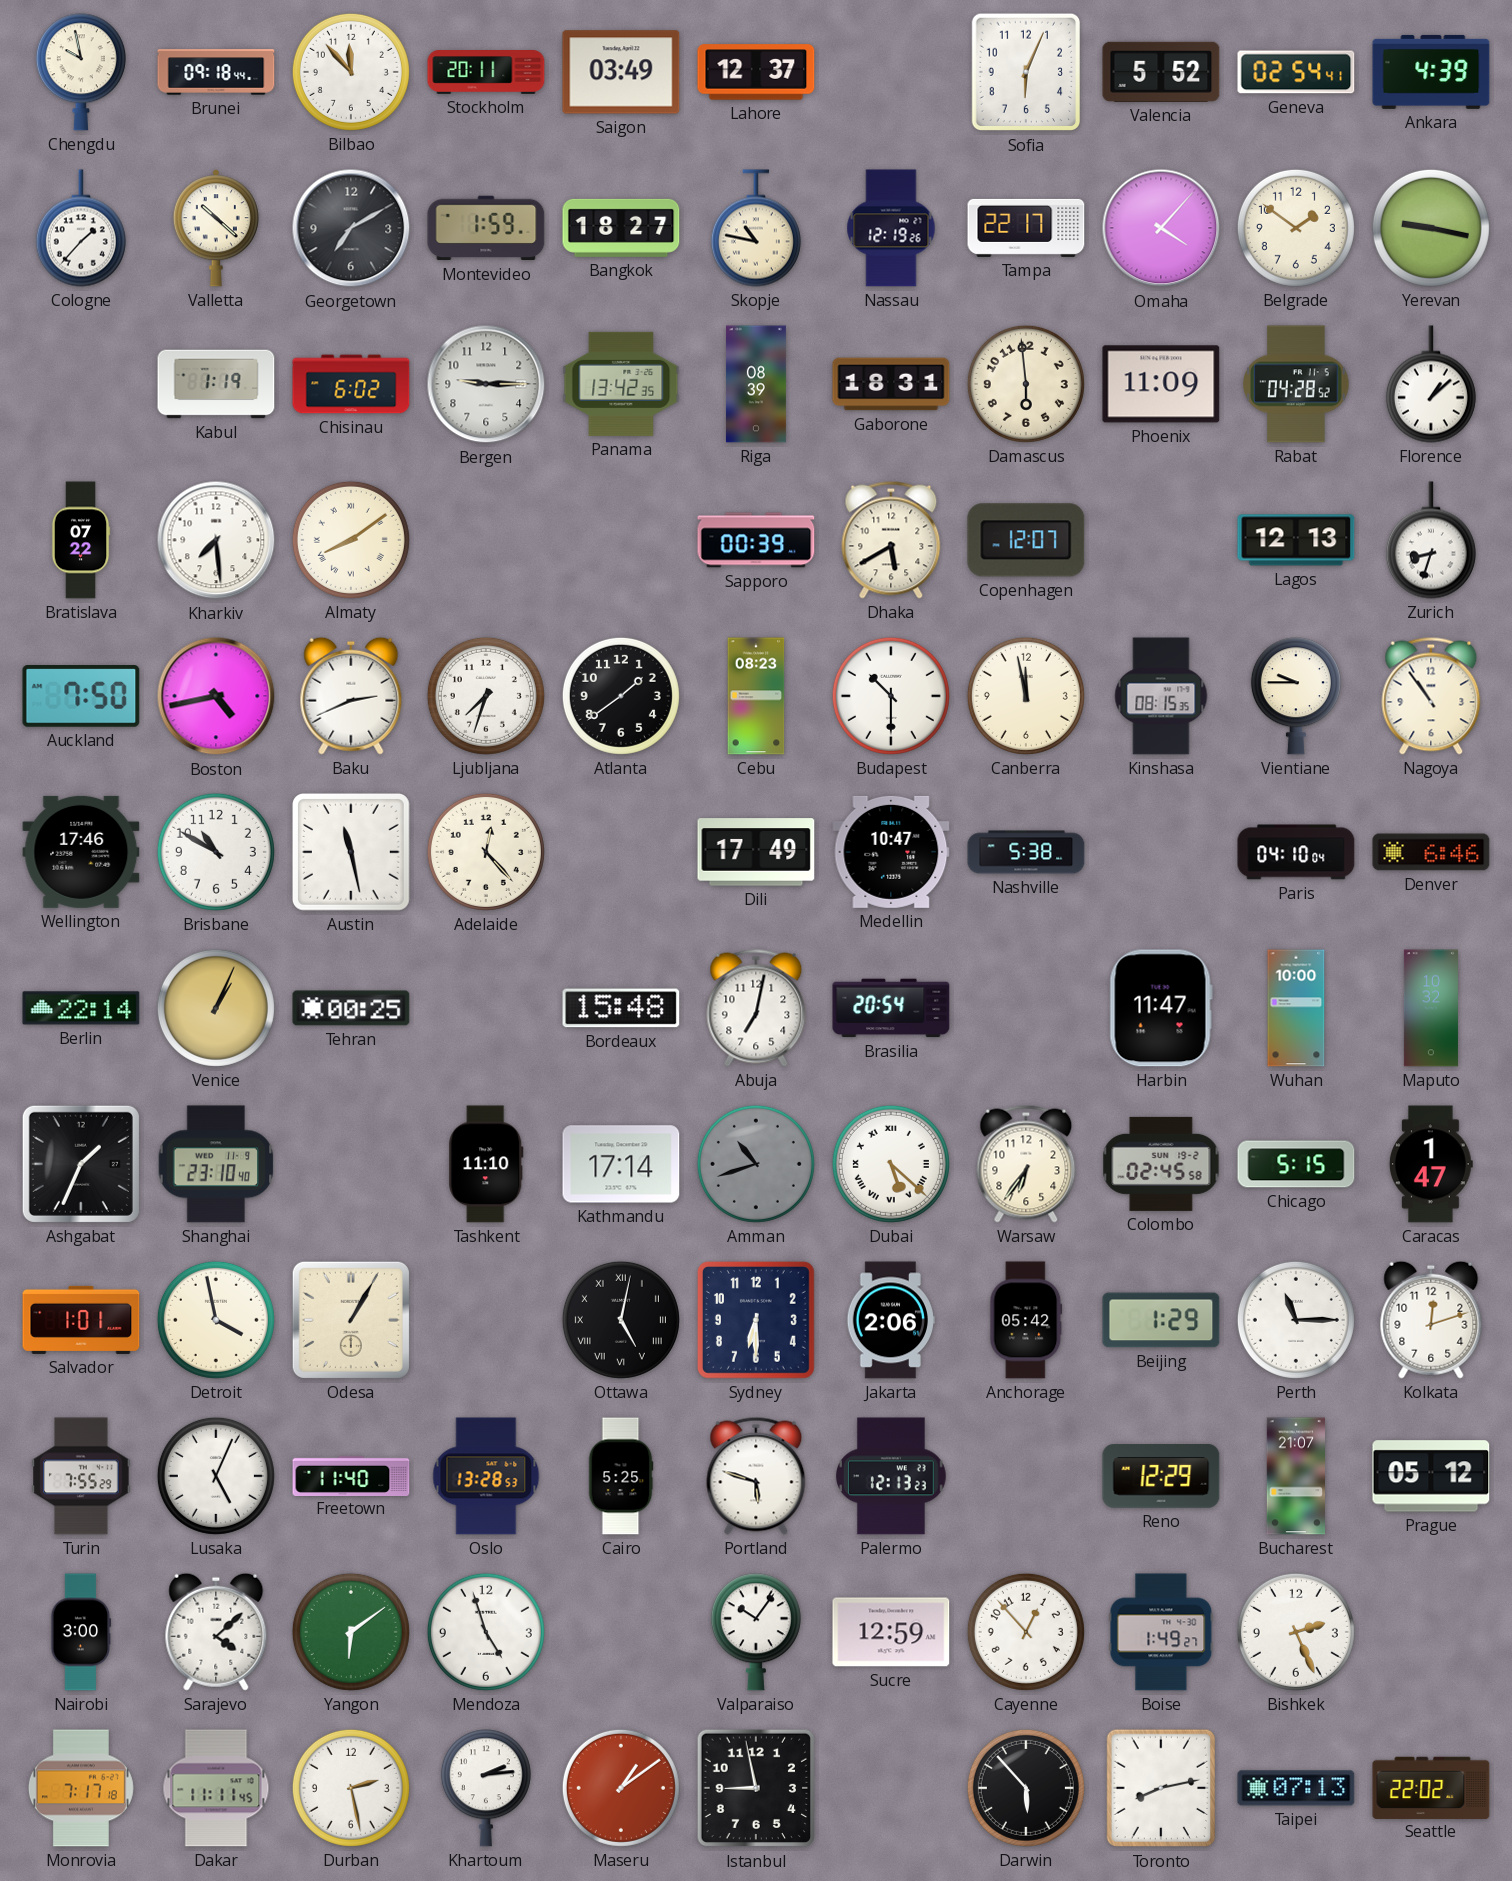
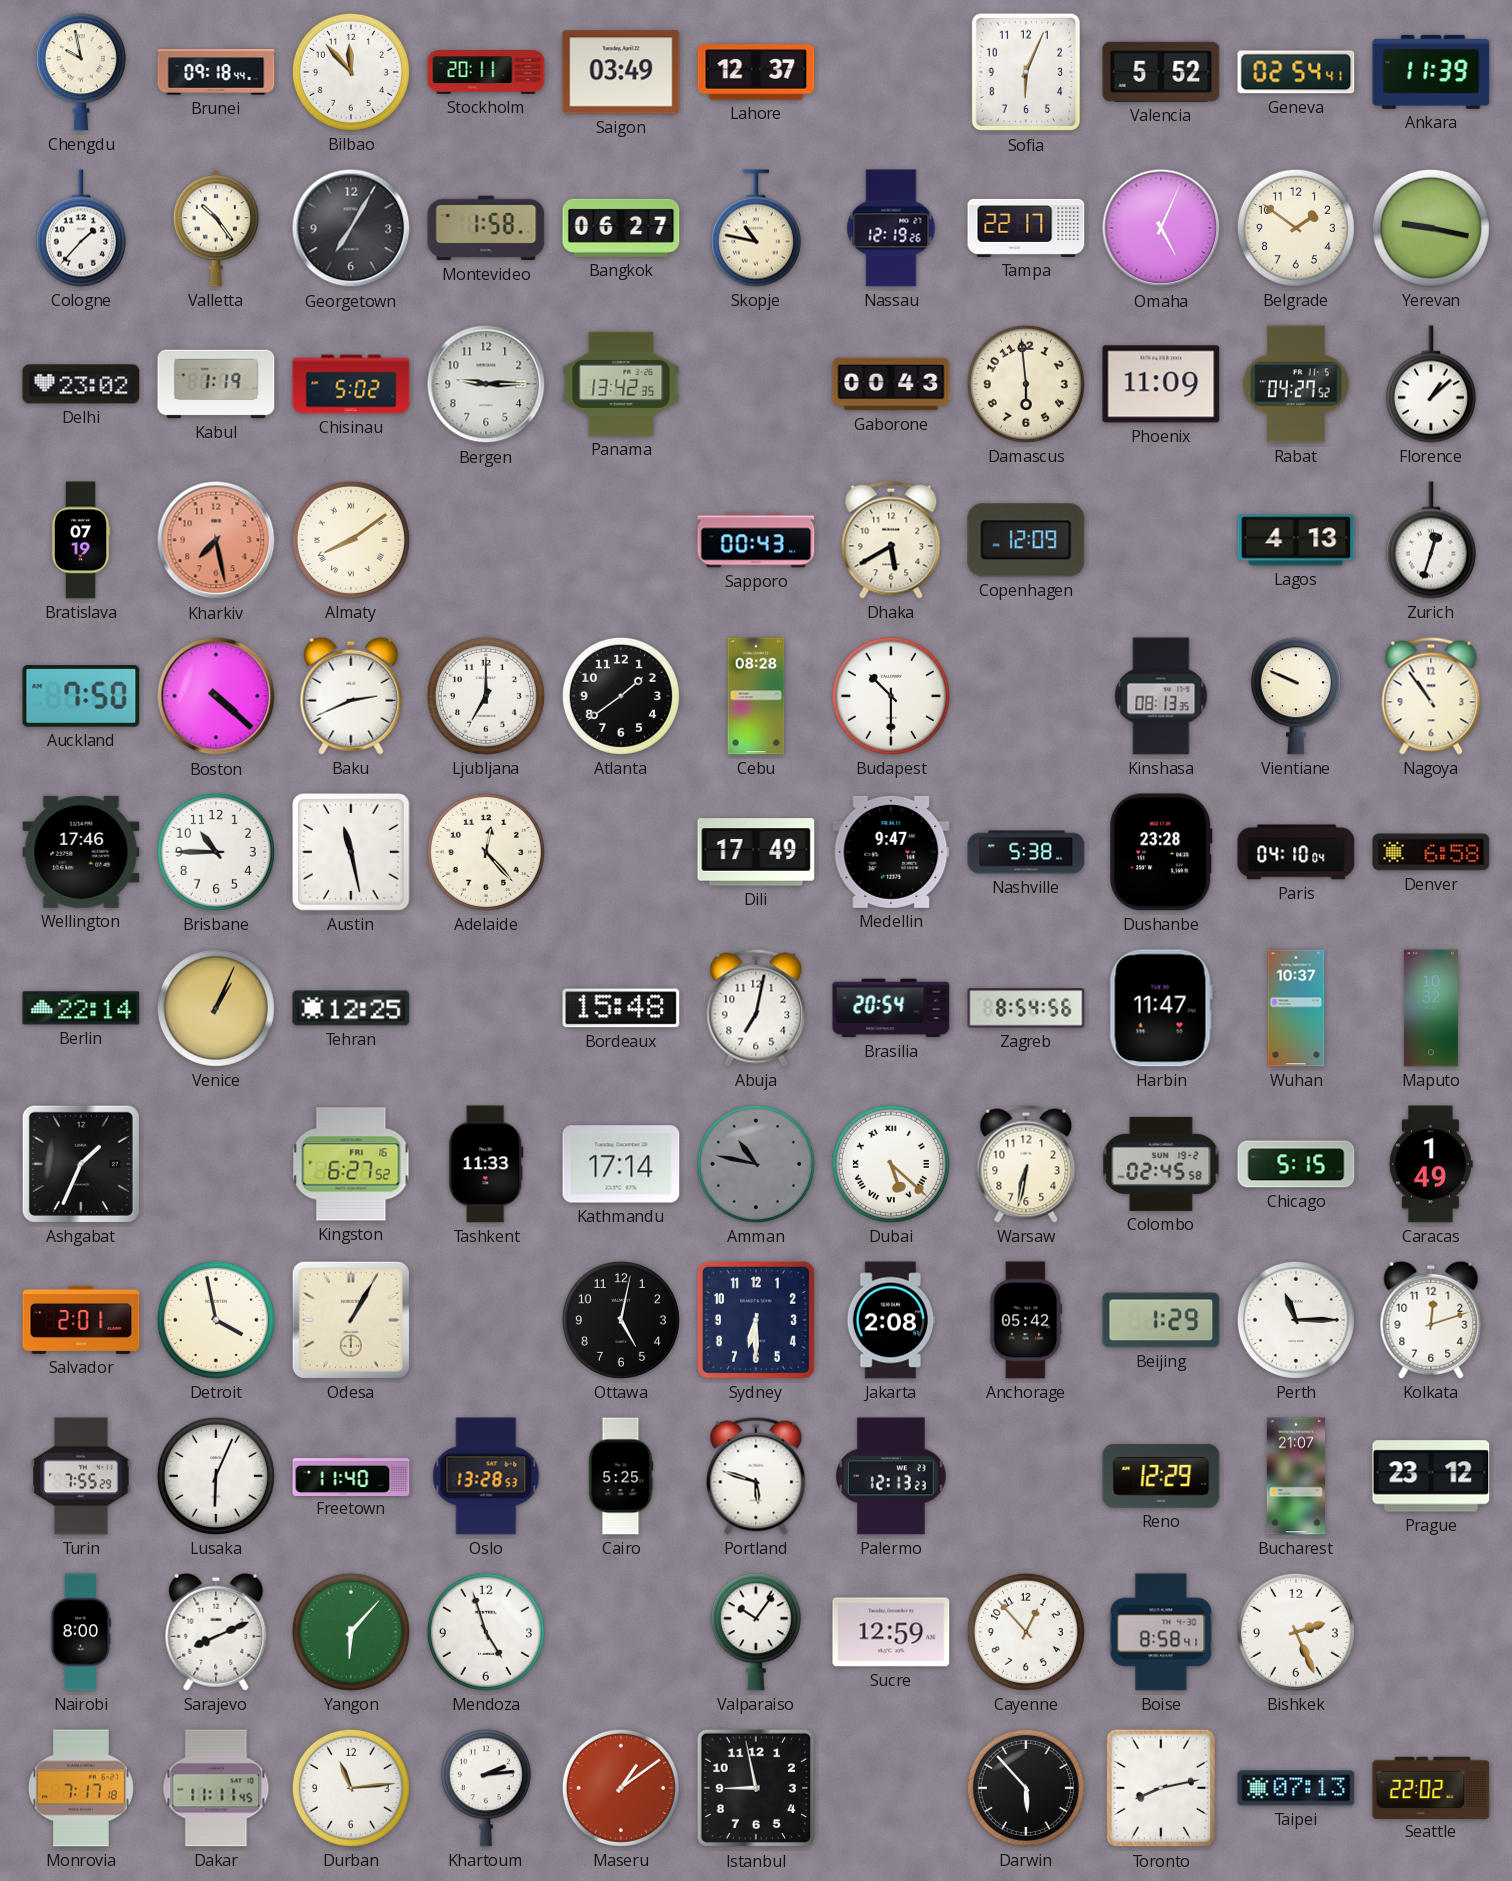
Ankara: 4:39 -> 11:39 (1431, 72)
Valletta: 10:22 -> 10:24 (216, 228)
Georgetown: 7:10 -> 7:05 (351, 228)
Montevideo: 1:59 -> 1:58 (486, 228)
Bangkok: 18:27 -> 06:27 (621, 228)
Omaha: 4:07 -> 5:04 (1161, 228)
Delhi: none -> 23:02 (81, 384)
Chisinau: 6:02 -> 5:02 (351, 384)
Riga: 08:39 -> none (756, 384)
Gaborone: 18:31 -> 00:43 (891, 384)
Rabat: 04:28 -> 04:27 (1296, 384)
Bratislava: 07:22 -> 07:19 (81, 540)
Kharkiv: 7:29 -> 7:28 (216, 540)
Kharkiv dial: white -> salmon (216, 540)
Sapporo: 00:39 -> 00:43 (756, 540)
Copenhagen: 12:07 -> 12:09 (1026, 540)
Lagos: 12:13 -> 4:13 (1296, 540)
Zurich: 8:33 -> 12:33 (1431, 540)
Boston: 4:43 -> 4:22 (216, 696)
Ljubljana: 7:33 -> 7:00 (486, 696)
Cebu: 08:23 -> 08:28 (756, 696)
Canberra: 11:58 -> none (1026, 696)
Kinshasa: 08:15 -> 08:13 (1161, 696)
Vientiane: 9:45 -> 9:49 (1296, 696)
Brisbane: 10:50 -> 10:45 (216, 852)
Medellin: 10:47 -> 9:47 (891, 852)
Dushanbe: none -> 23:28 (1162, 852)
Denver: 6:46 -> 6:58 (1431, 852)
Tehran: 00:25 -> 12:25 (351, 1008)
Zagreb: none -> 8:54 (1026, 1008)
Wuhan: 10:00 -> 10:37 (1296, 1008)
Shanghai: 23:10 -> none (216, 1164)
Kingston: none -> 6:27 (351, 1164)
Tashkent: 11:10 -> 11:33 (486, 1164)
Amman: 10:42 -> 10:47 (756, 1164)
Warsaw: 6:36 -> 6:32 (1026, 1164)
Caracas: 1:47 -> 1:49 (1431, 1164)
Salvador: 1:01 -> 2:01 (81, 1320)
Ottawa numerals: Roman -> Arabic (621, 1320)
Jakarta: 2:06 -> 2:08 (890, 1320)
Lusaka: 5:04 -> 6:04 (216, 1476)
Prague: 05:12 -> 23:12 (1431, 1476)
Nairobi: 3:00 -> 8:00 (81, 1632)
Sarajevo: 4:08 -> 8:11 (216, 1632)
Yangon: 6:09 -> 6:07 (351, 1632)
Boise: 1:49 -> 8:58 (1161, 1632)
Durban: 2:28 -> 11:14 (351, 1788)
